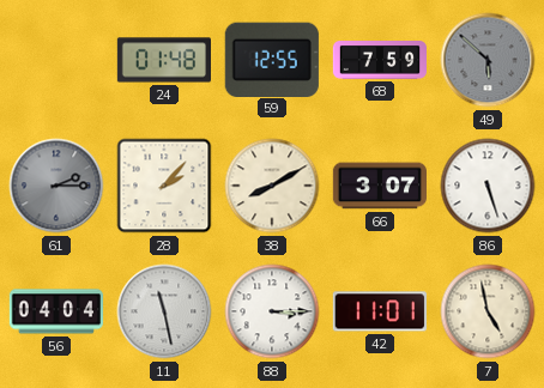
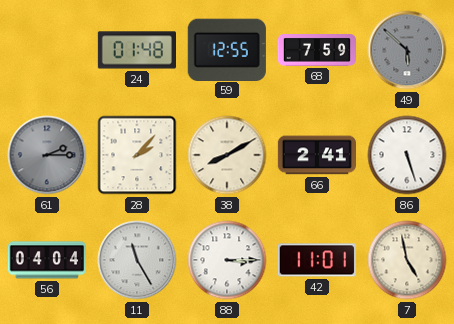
66: 3:07 -> 2:41 (316, 155)
11: 11:28 -> 11:25 (137, 260)
